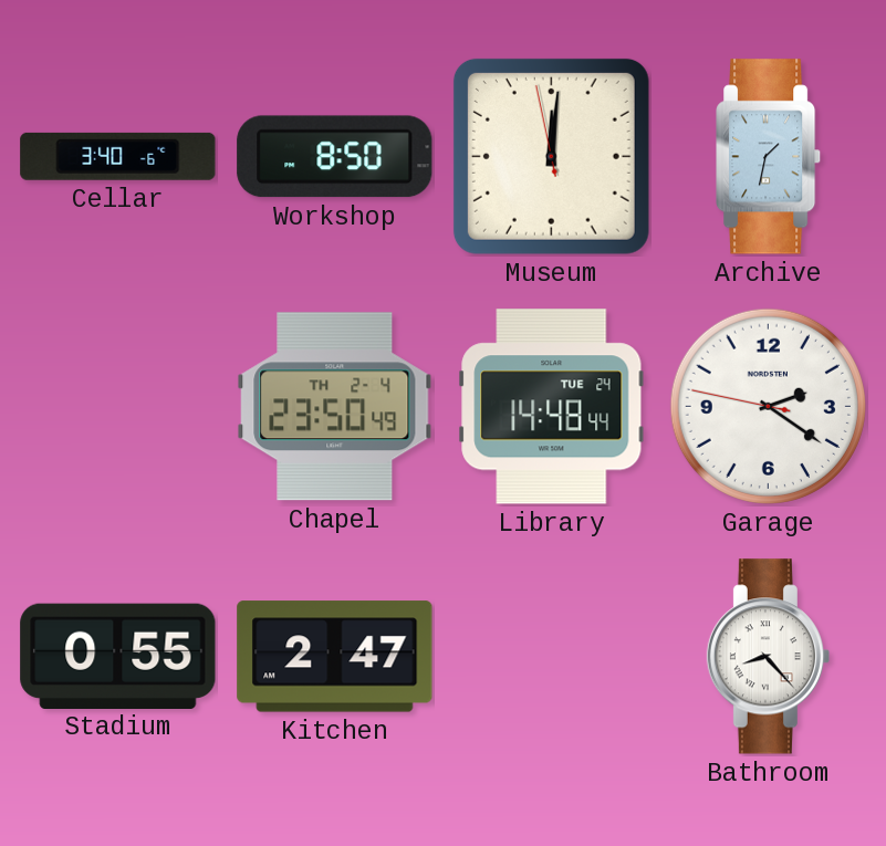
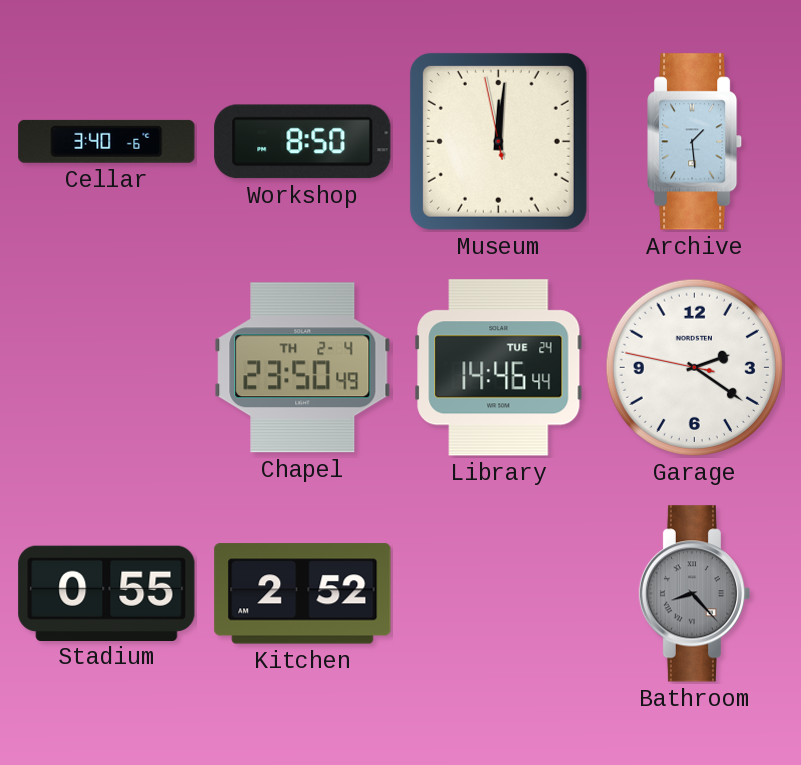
Archive: 1:32 -> 1:29 (696, 142)
Library: 14:48 -> 14:46 (499, 368)
Kitchen: 2:47 -> 2:52 (303, 594)
Bathroom dial: white -> grey (695, 594)
